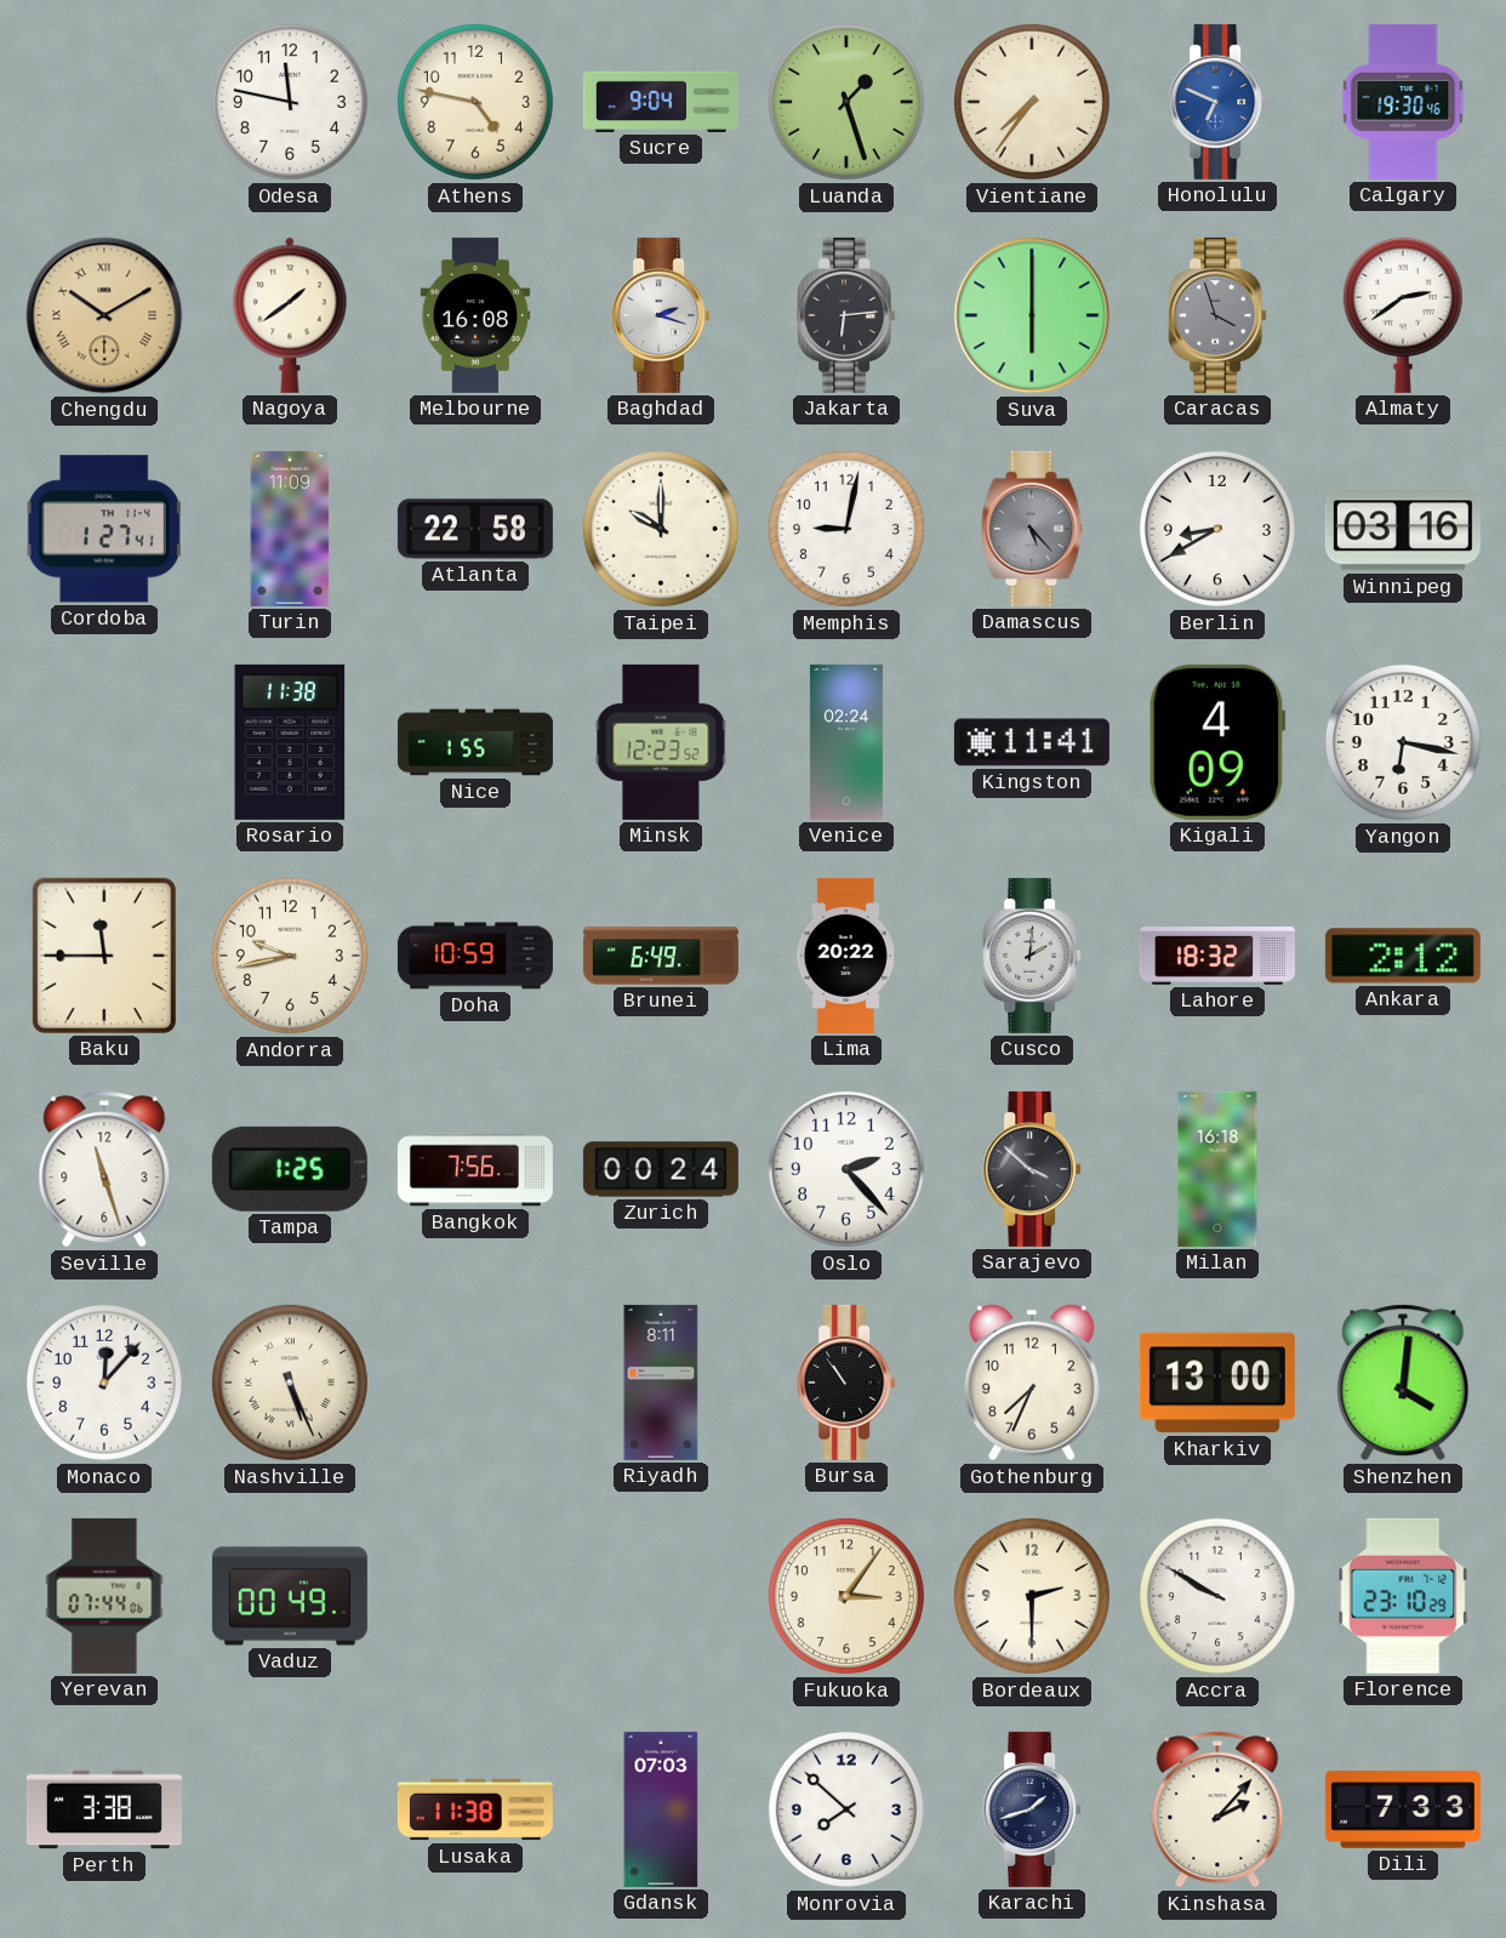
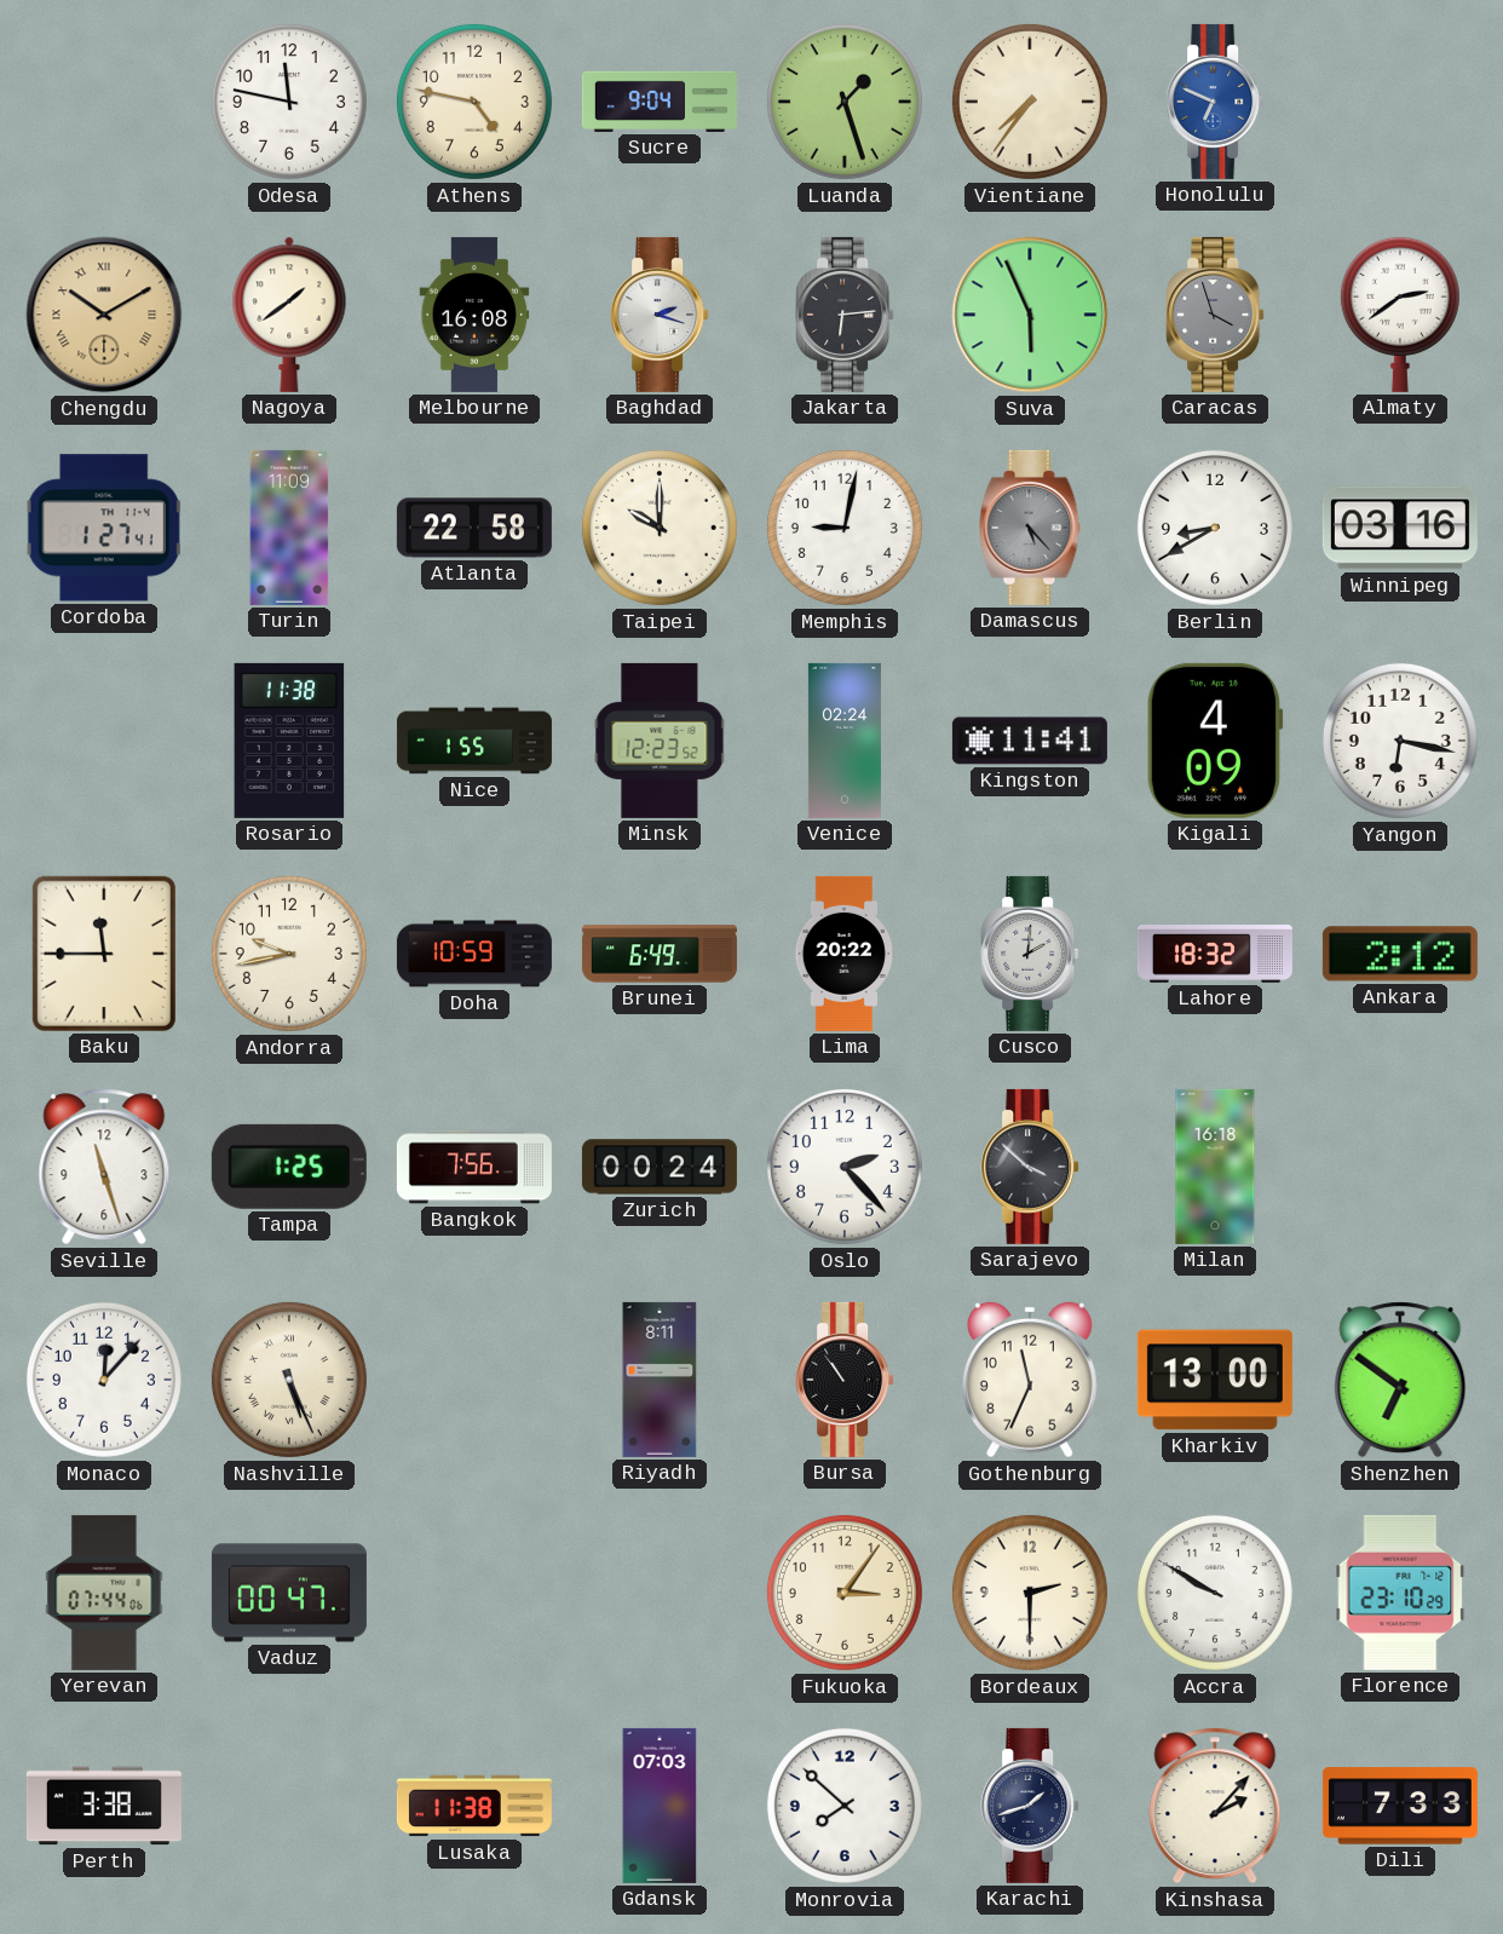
Calgary: 19:30 -> none (1403, 102)
Suva: 6:00 -> 5:56 (1030, 315)
Gothenburg: 7:34 -> 11:34 (1030, 1380)
Shenzhen: 4:01 -> 6:51 (1400, 1380)
Vaduz: 00:49 -> 00:47 (289, 1593)
